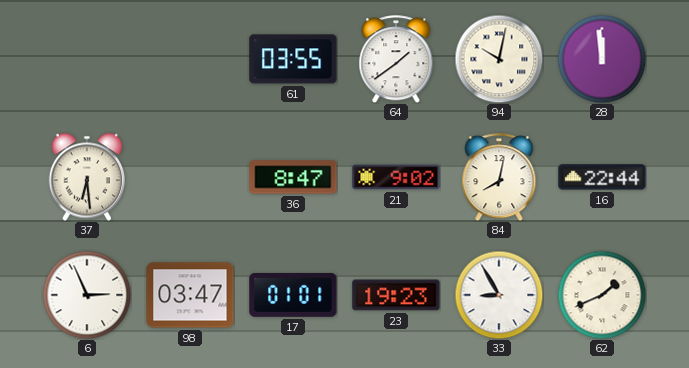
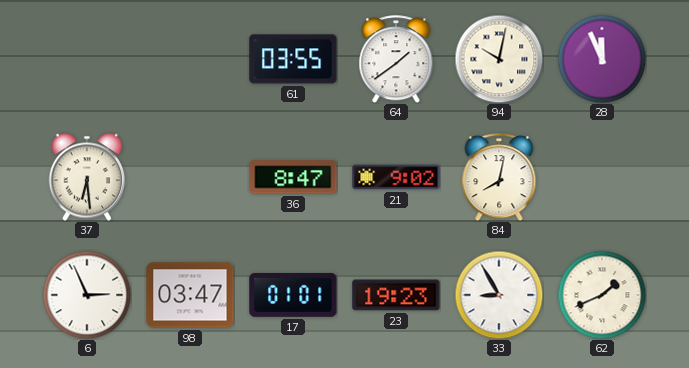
28: 11:59 -> 11:56 (602, 59)
16: 22:44 -> none (602, 177)
